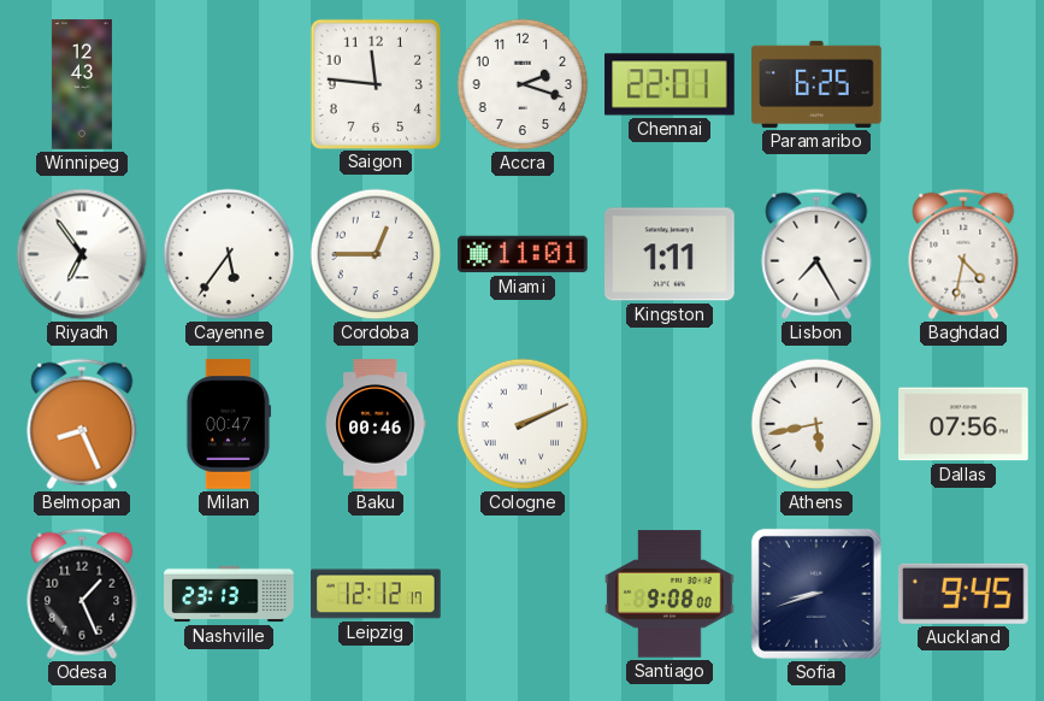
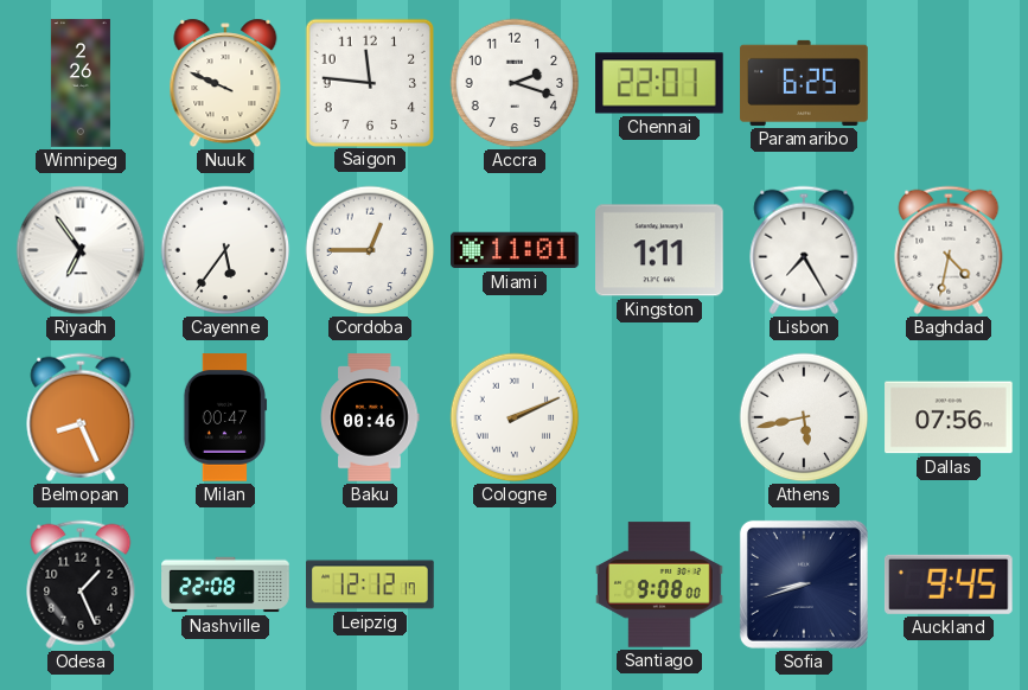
Winnipeg: 12:43 -> 2:26 (81, 83)
Nuuk: none -> 9:49 (225, 83)
Nashville: 23:13 -> 22:08 (225, 584)
